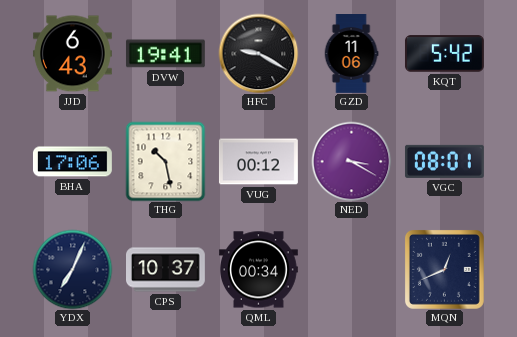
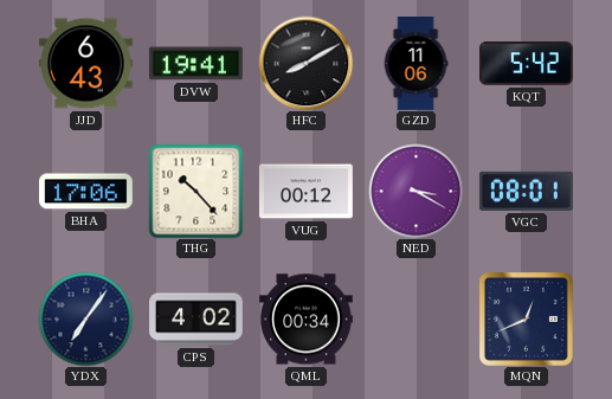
HFC: 9:20 -> 8:10 (305, 63)
THG: 10:28 -> 10:23 (195, 191)
YDX: 7:04 -> 7:06 (85, 318)
CPS: 10:37 -> 4:02 (197, 320)
